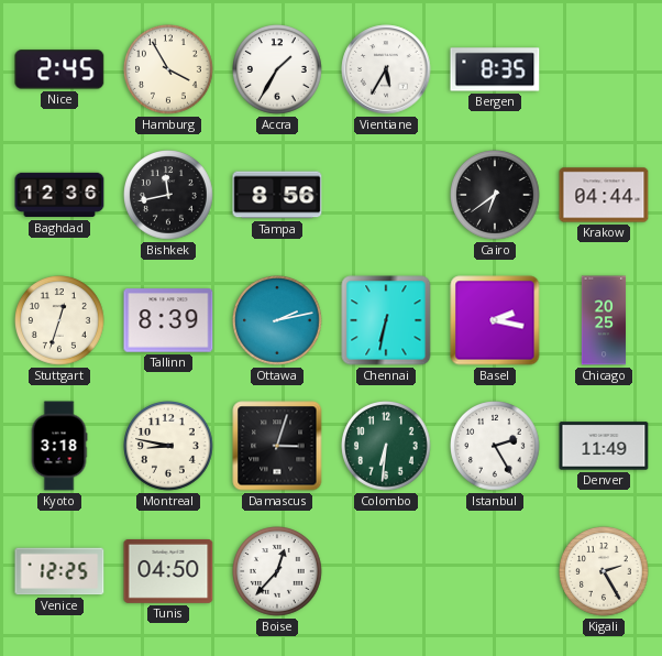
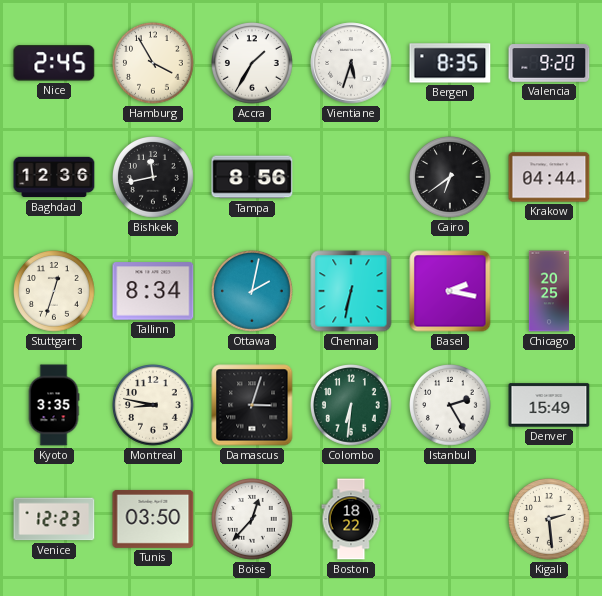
Vientiane: 5:35 -> 5:33 (351, 63)
Valencia: none -> 9:20 (549, 63)
Tallinn: 8:39 -> 8:34 (153, 291)
Ottawa: 2:13 -> 2:02 (253, 292)
Kyoto: 3:18 -> 3:35 (54, 405)
Denver: 11:49 -> 15:49 (549, 405)
Venice: 12:25 -> 12:23 (54, 519)
Tunis: 04:50 -> 03:50 (153, 519)
Boston: none -> 18:22 (351, 519)
Kigali: 2:25 -> 2:29 (550, 520)
